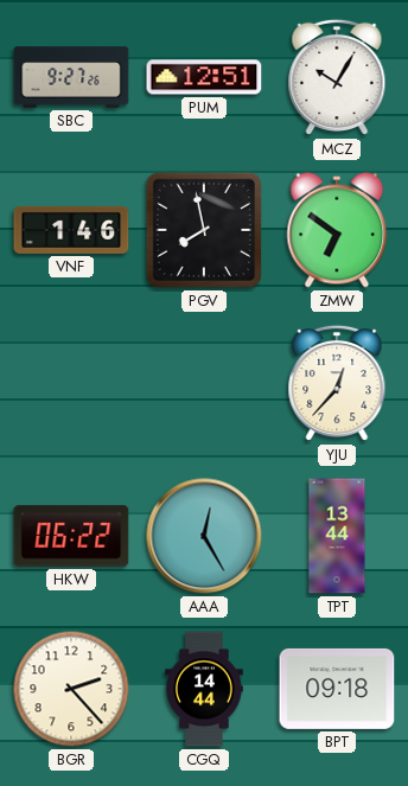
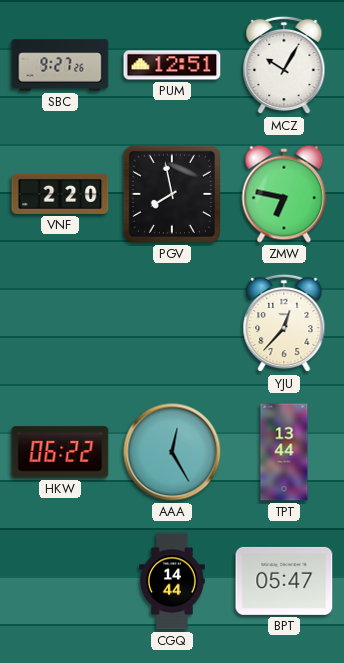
VNF: 1:46 -> 2:20 (60, 194)
ZMW: 6:51 -> 6:47 (284, 194)
BGR: 2:23 -> none (71, 689)
BPT: 09:18 -> 05:47 (284, 581)
